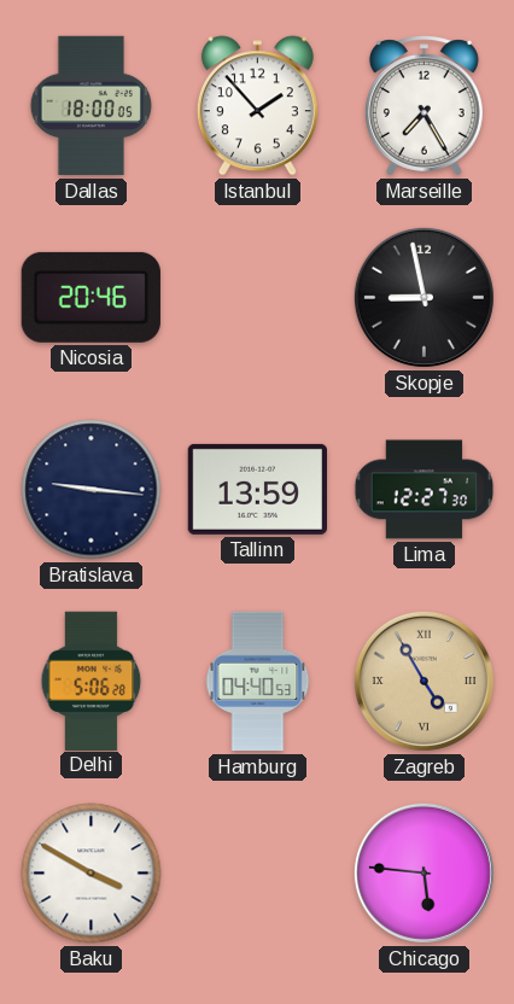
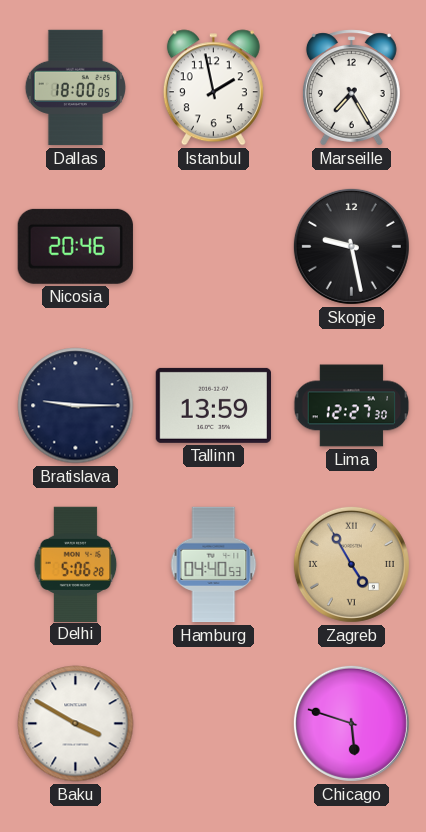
Istanbul: 1:53 -> 1:58 (213, 88)
Skopje: 8:58 -> 9:28 (351, 246)
Bratislava: 9:16 -> 9:15 (76, 406)
Chicago: 5:46 -> 5:48 (351, 723)
